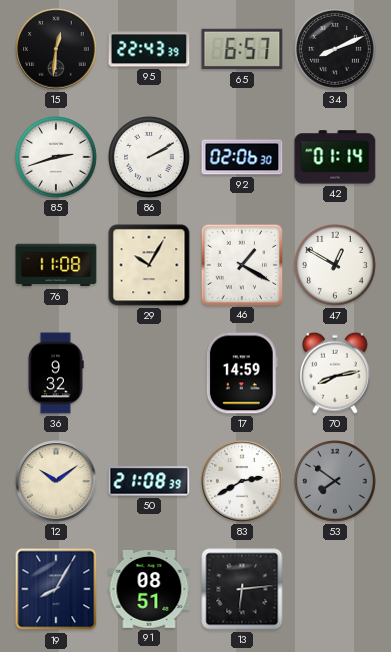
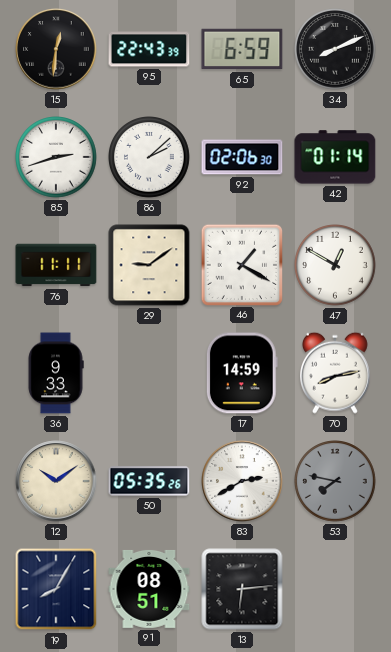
65: 6:57 -> 6:59 (242, 49)
86: 2:10 -> 2:08 (150, 158)
76: 11:08 -> 11:11 (56, 265)
29: 10:05 -> 9:09 (149, 265)
36: 9:32 -> 9:33 (56, 373)
50: 21:08 -> 05:35 (149, 481)
53: 7:51 -> 7:47 (336, 482)
